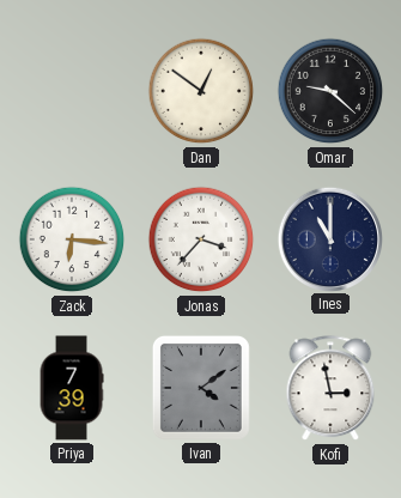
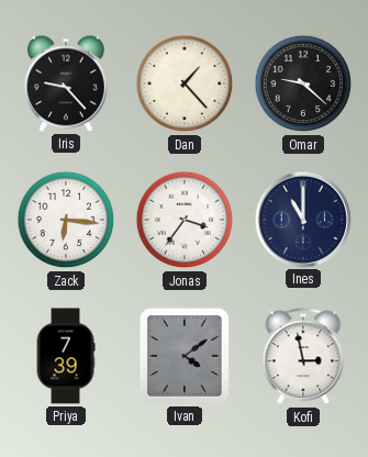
Iris: none -> 9:23 (66, 83)
Dan: 12:51 -> 1:23 (185, 83)
Jonas: 3:37 -> 3:36 (185, 220)
